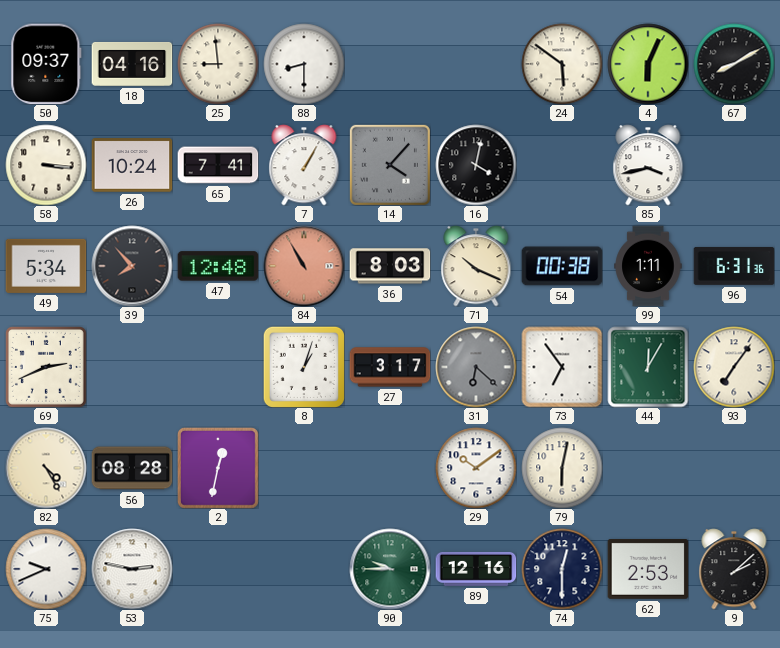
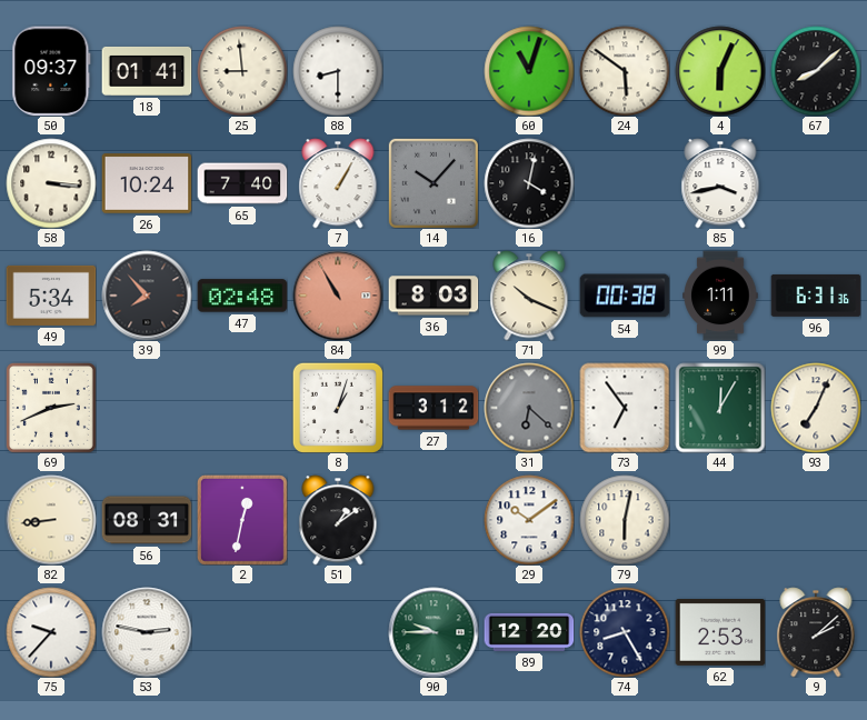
18: 04:16 -> 01:41 (147, 71)
60: none -> 11:03 (529, 71)
67: 8:10 -> 8:08 (816, 71)
65: 7:41 -> 7:40 (242, 183)
14: 4:07 -> 10:07 (433, 183)
47: 12:48 -> 02:48 (242, 296)
27: 3:17 -> 3:12 (433, 408)
93: 7:06 -> 7:04 (816, 408)
82: 4:25 -> 8:44 (51, 520)
56: 08:28 -> 08:31 (147, 520)
51: none -> 1:09 (338, 520)
75: 9:41 -> 9:37 (51, 632)
89: 12:16 -> 12:20 (529, 632)
74: 12:30 -> 8:25 (625, 632)
